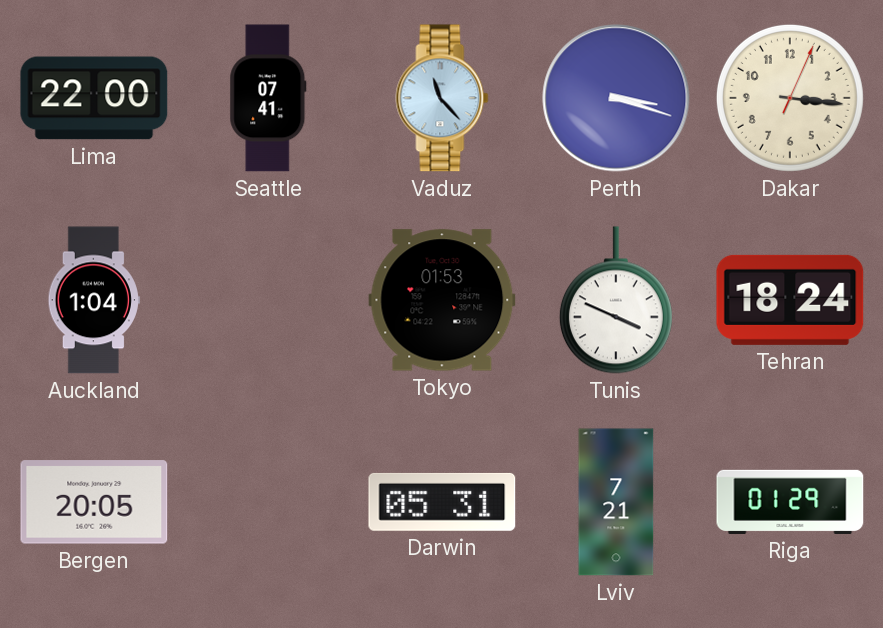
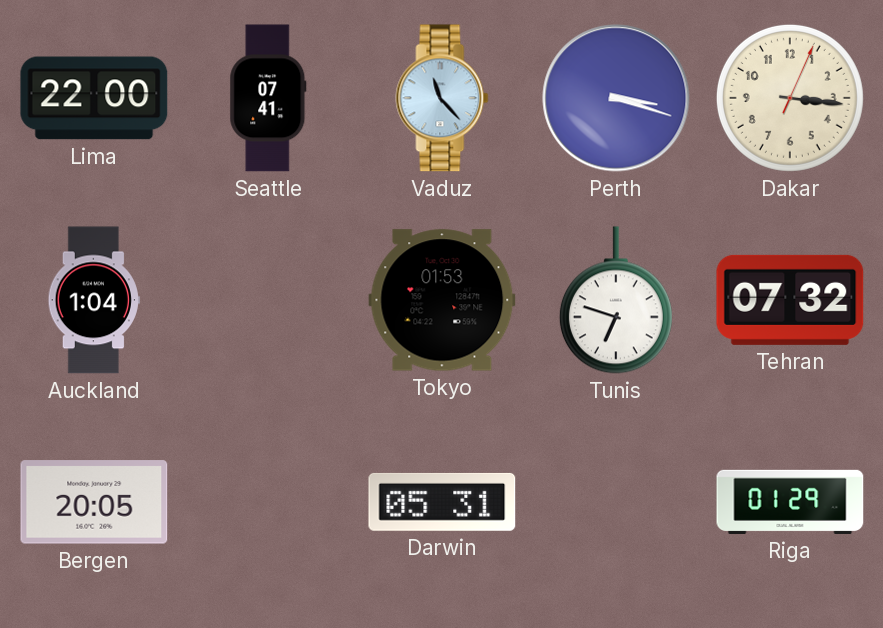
Tunis: 3:49 -> 6:48 (616, 300)
Tehran: 18:24 -> 07:32 (790, 300)
Lviv: 7:21 -> none (616, 502)
